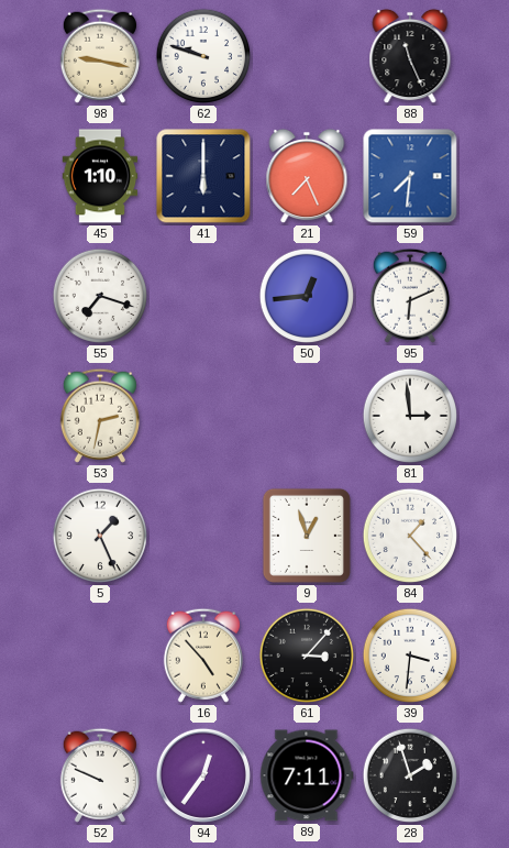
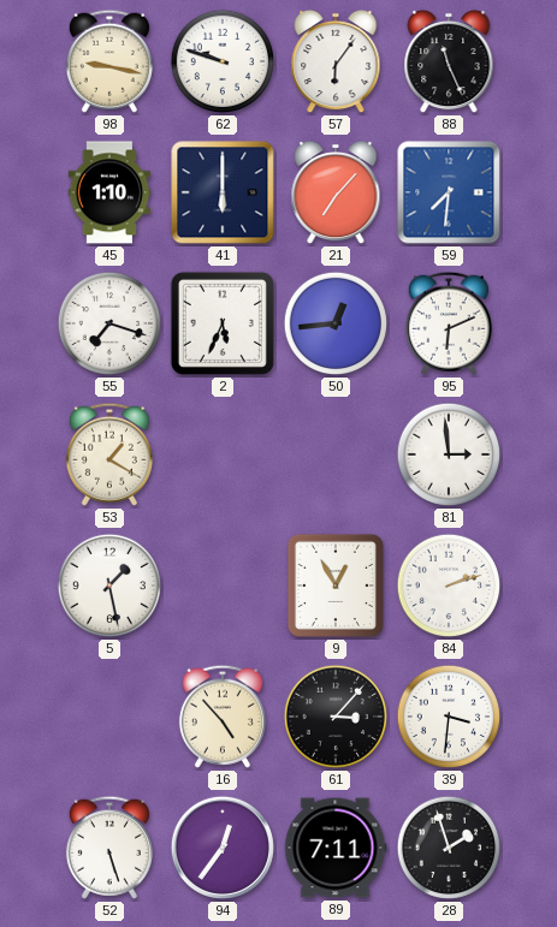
57: none -> 6:06 (336, 61)
21: 7:26 -> 7:07 (336, 192)
2: none -> 5:34 (223, 323)
53: 2:32 -> 1:20 (109, 454)
5: 1:26 -> 1:28 (109, 586)
9: 12:57 -> 12:55 (336, 586)
84: 1:23 -> 2:12 (449, 586)
52: 9:49 -> 5:27 (109, 848)
